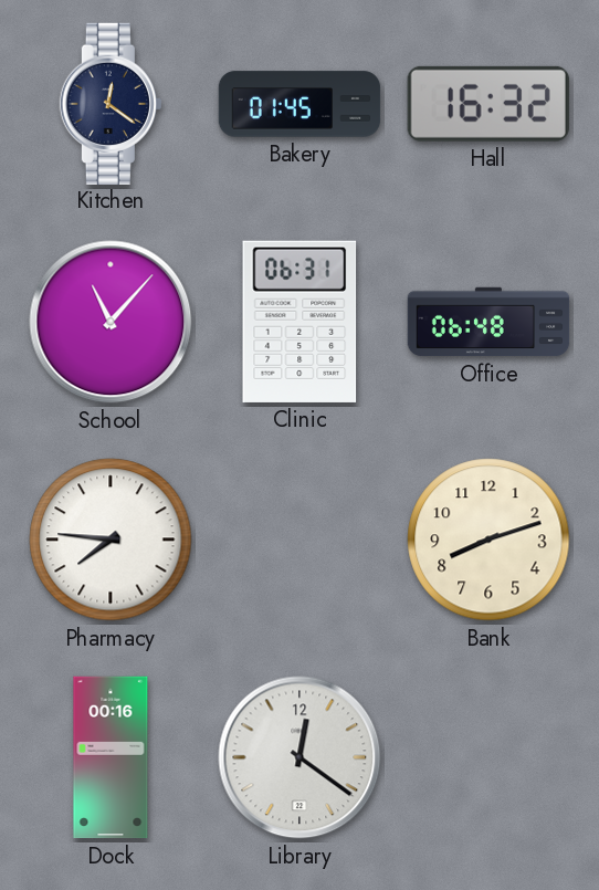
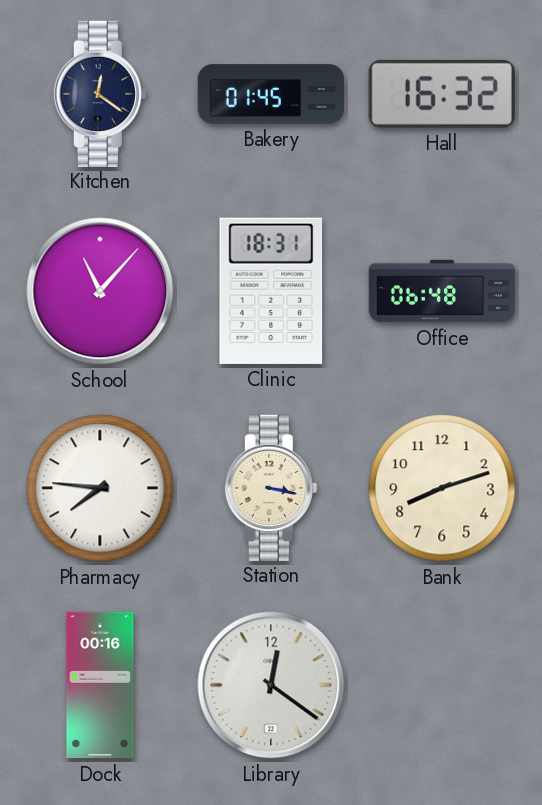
Clinic: 06:31 -> 18:31 (271, 291)
Station: none -> 3:17 (271, 487)
